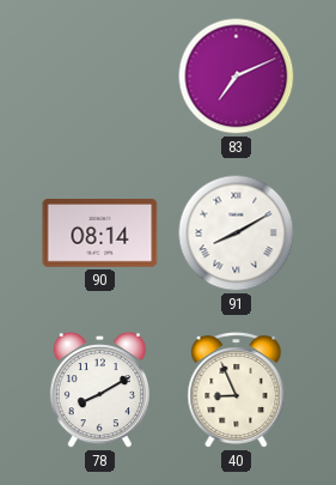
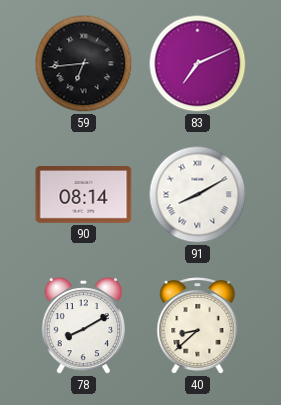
59: none -> 6:44 (84, 64)
40: 8:56 -> 8:38 (198, 326)
